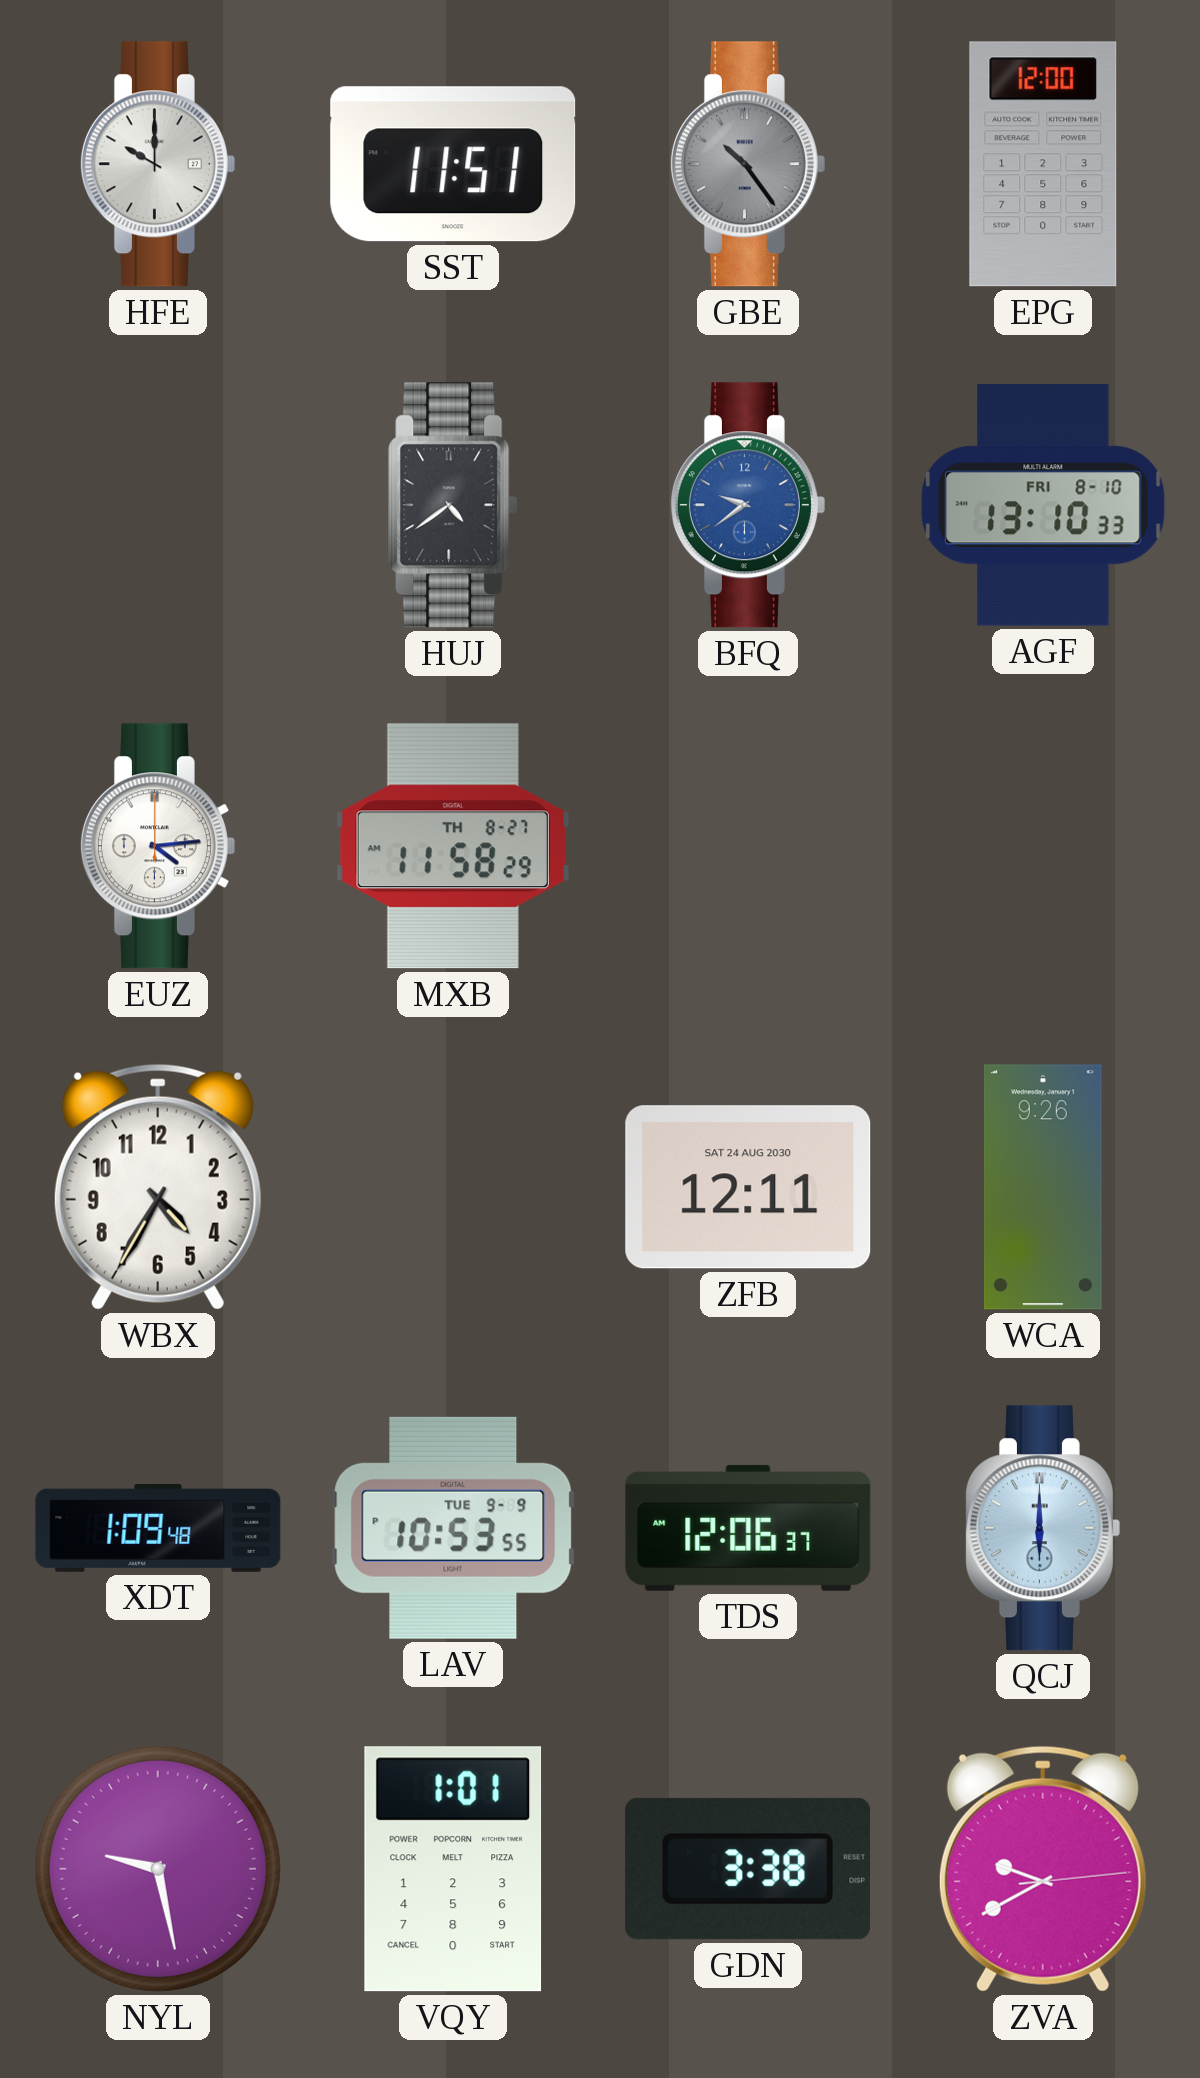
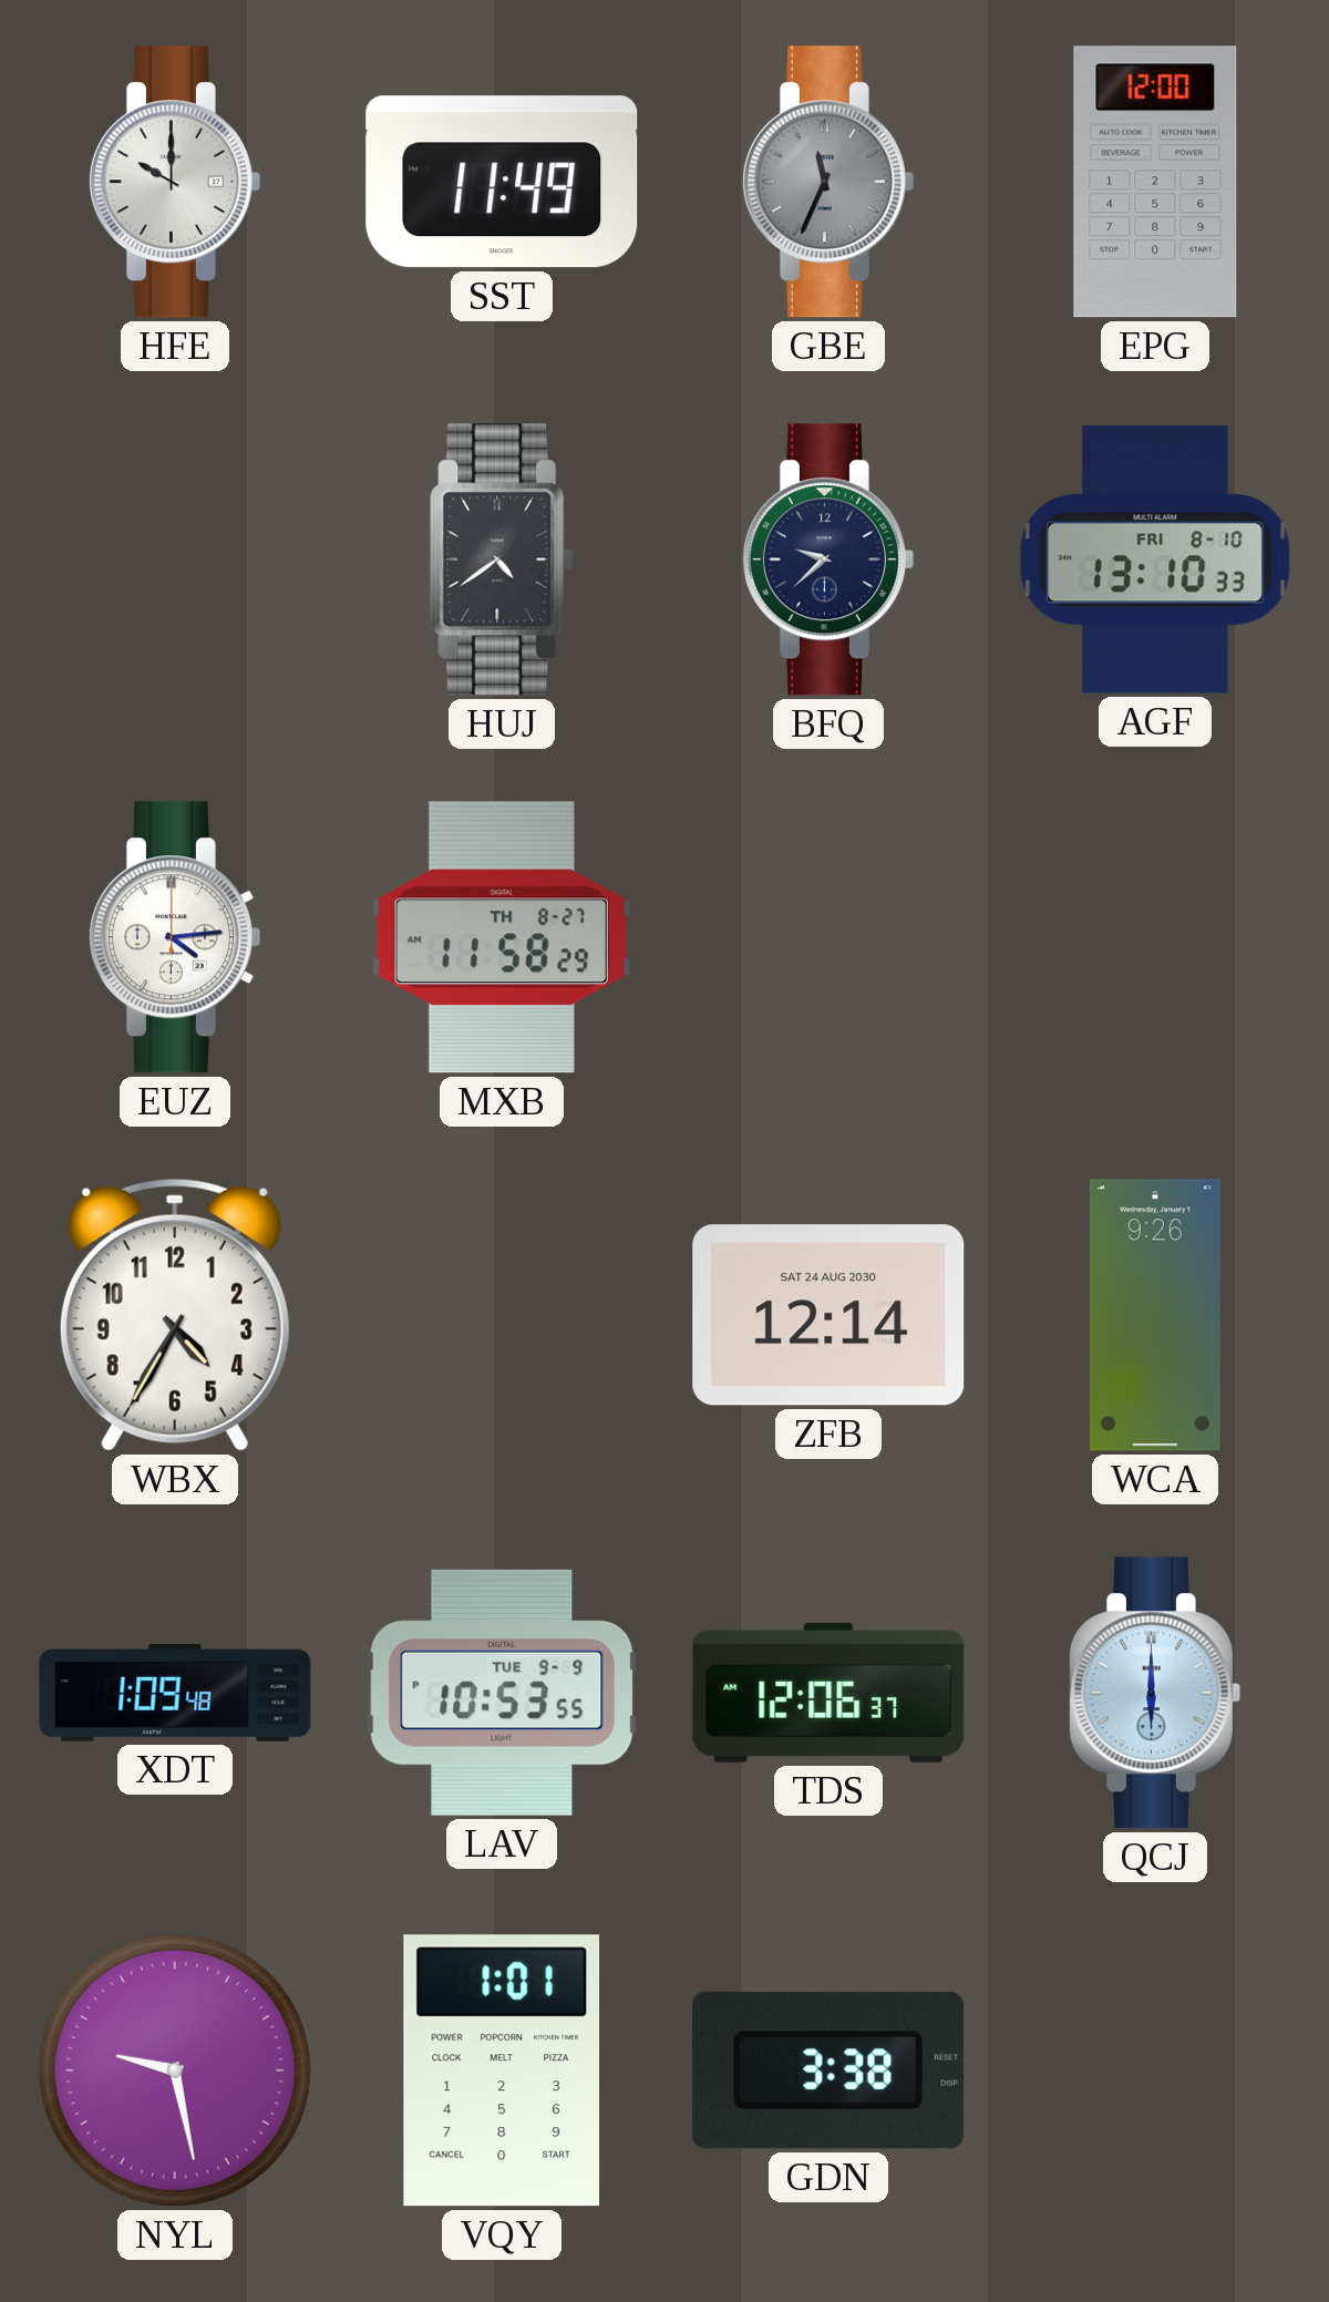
SST: 11:51 -> 11:49 (502, 182)
GBE: 10:24 -> 11:34 (827, 182)
BFQ: 9:39 -> 9:38 (827, 559)
BFQ dial: blue -> navy (827, 559)
ZFB: 12:11 -> 12:14 (828, 1315)
ZVA: 9:40 -> none (1043, 1869)
